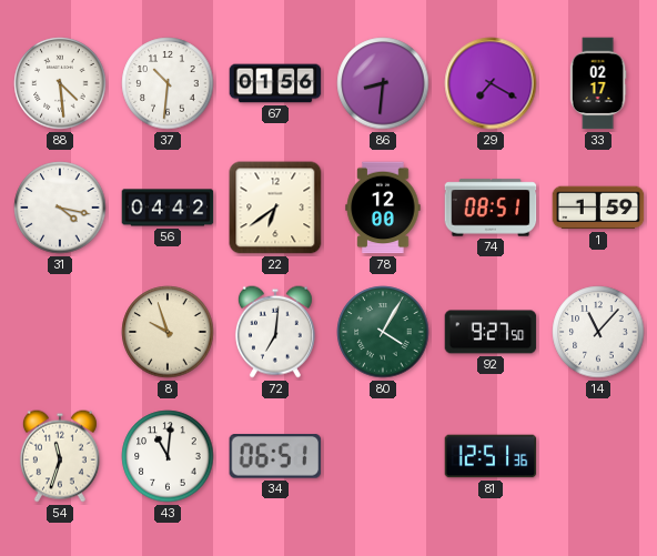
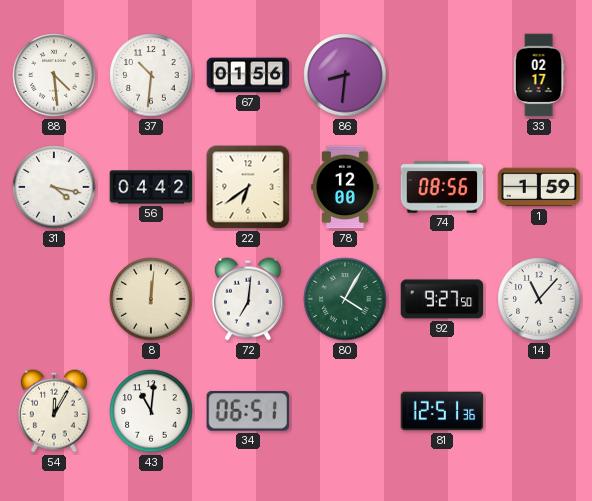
29: 7:20 -> none (491, 83)
74: 08:51 -> 08:56 (442, 187)
8: 9:57 -> 12:01 (151, 299)
54: 11:33 -> 12:05 (54, 411)
